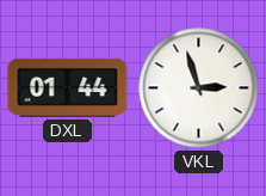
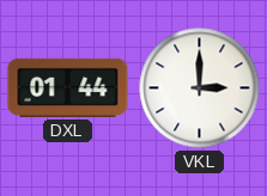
VKL: 2:57 -> 3:00 (200, 88)
